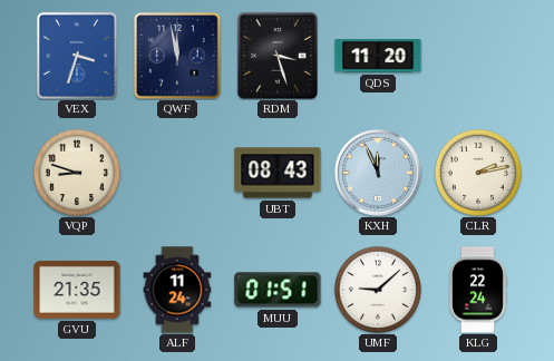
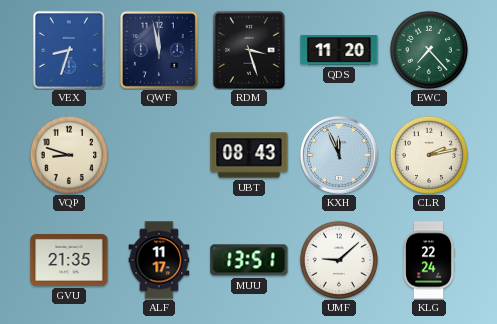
VEX: 3:33 -> 8:33 (69, 50)
EWC: none -> 7:23 (429, 50)
ALF: 11:24 -> 11:17 (159, 260)
MUU: 01:51 -> 13:51 (249, 260)
